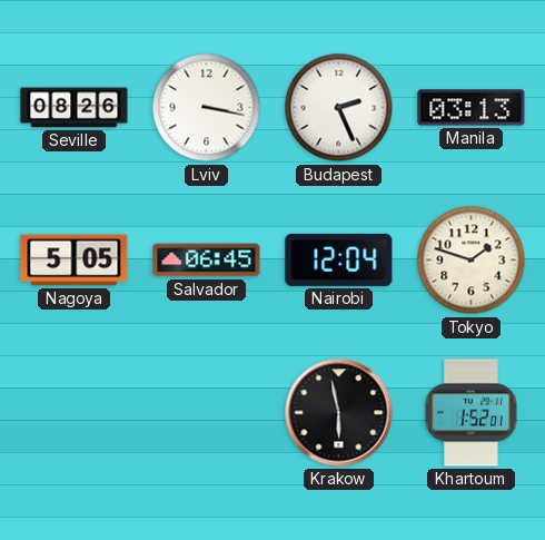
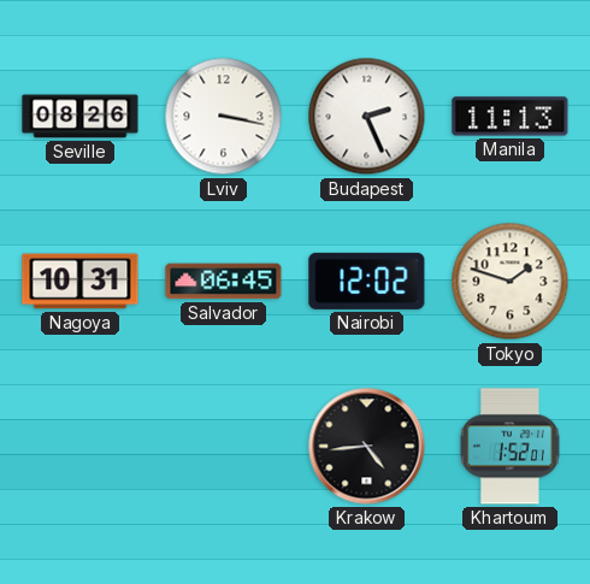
Manila: 03:13 -> 11:13 (511, 117)
Nagoya: 5:05 -> 10:31 (81, 282)
Nairobi: 12:04 -> 12:02 (367, 281)
Krakow: 5:58 -> 4:44 (367, 447)
